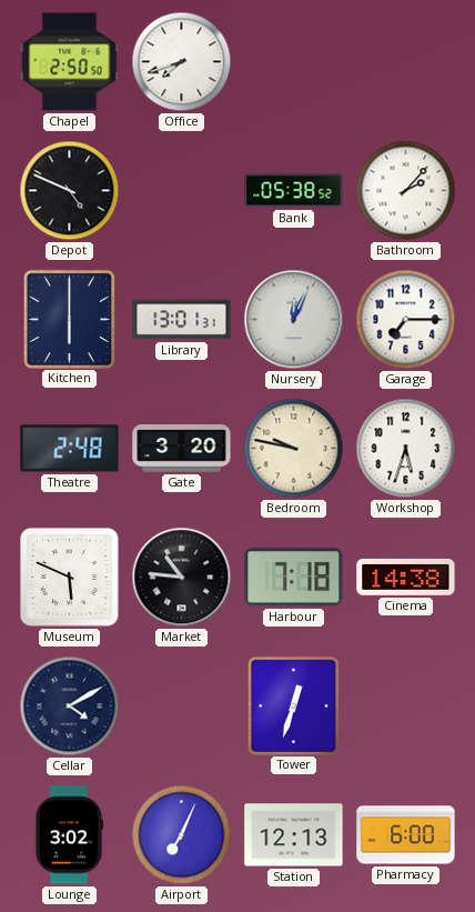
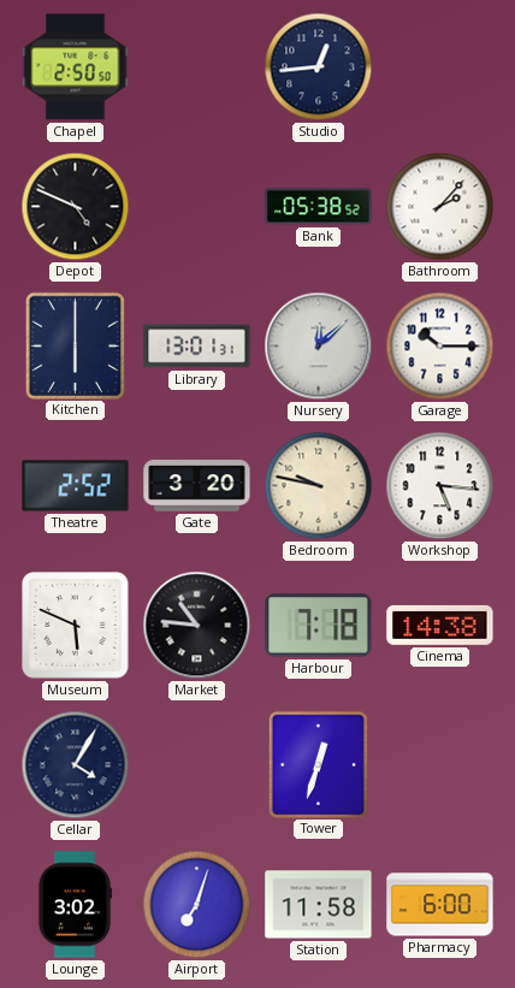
Office: 7:42 -> none (182, 62)
Studio: none -> 12:44 (319, 67)
Nursery: 12:04 -> 12:08 (319, 347)
Garage: 7:15 -> 10:15 (440, 347)
Theatre: 2:48 -> 2:52 (76, 486)
Workshop: 5:33 -> 5:16 (440, 486)
Cellar: 4:10 -> 4:05 (76, 765)
Airport: 7:04 -> 7:03 (197, 905)
Station: 12:13 -> 11:58 (319, 905)
